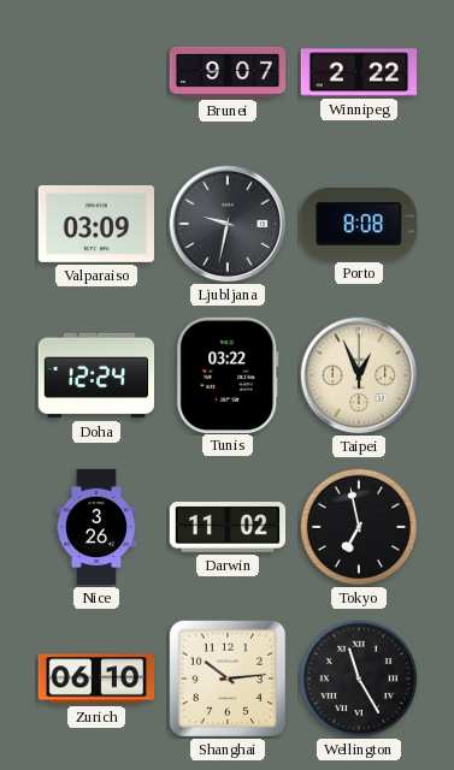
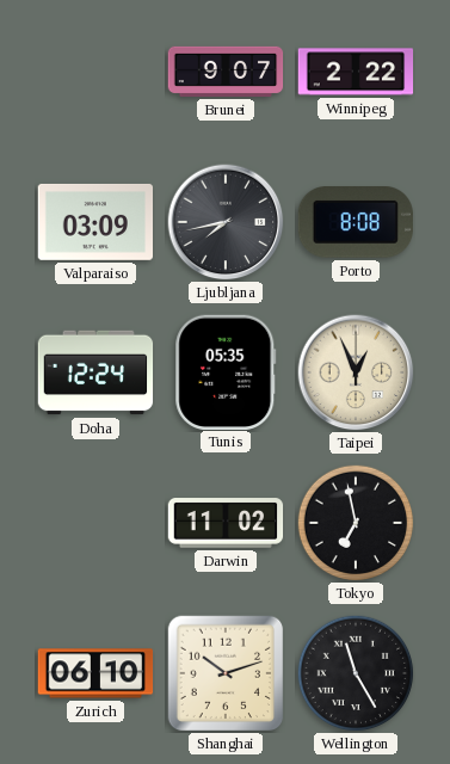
Ljubljana: 9:32 -> 7:43 (226, 222)
Tunis: 03:22 -> 05:35 (226, 371)
Nice: 3:26 -> none (95, 527)
Shanghai: 10:14 -> 10:12 (226, 673)
